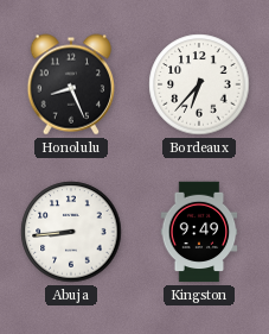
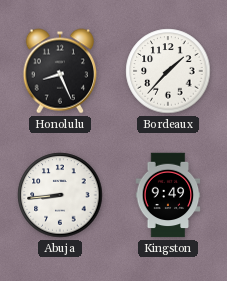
Bordeaux: 6:37 -> 1:37 (168, 71)
